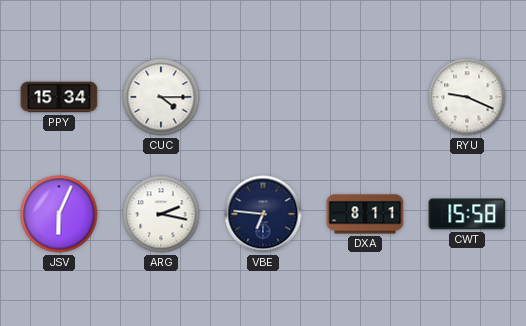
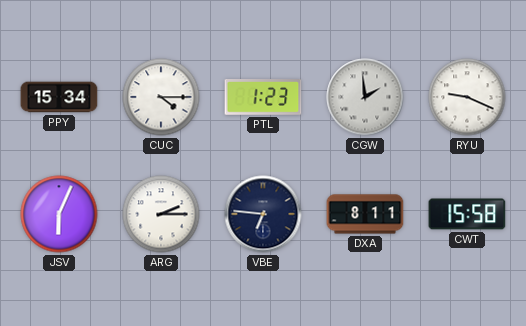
PTL: none -> 1:23 (263, 98)
CGW: none -> 1:59 (365, 97)
ARG: 2:17 -> 2:15 (161, 214)
